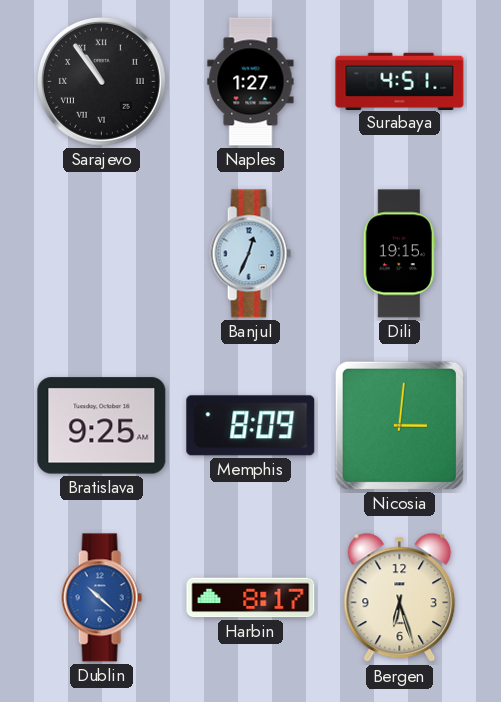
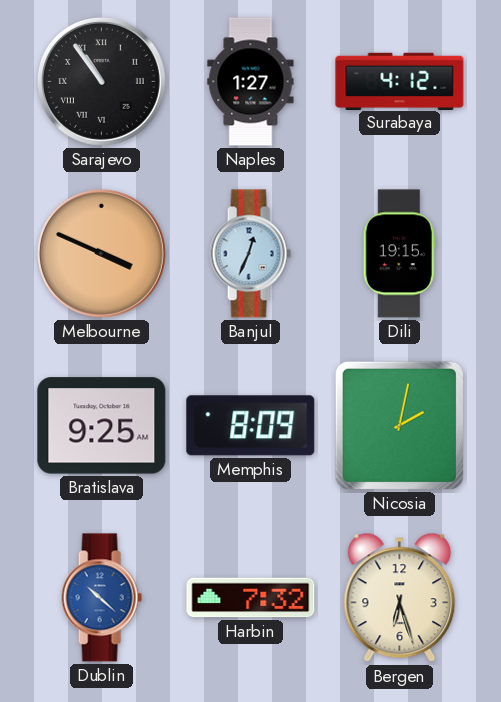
Surabaya: 4:51 -> 4:12 (400, 81)
Melbourne: none -> 3:49 (101, 253)
Nicosia: 3:01 -> 2:02 (399, 425)
Harbin: 8:17 -> 7:32 (251, 598)
